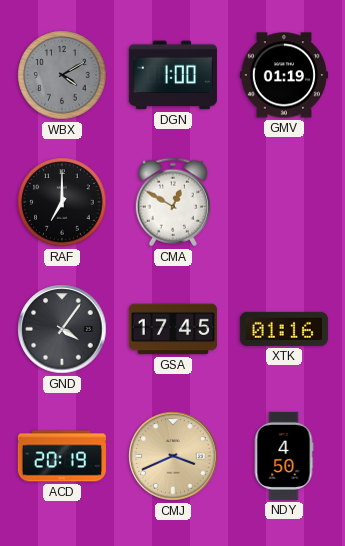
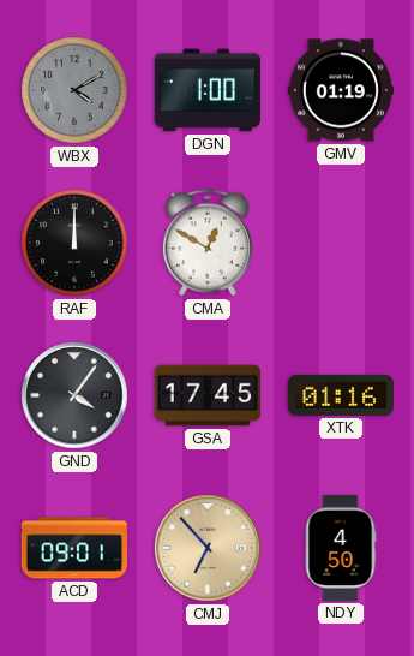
RAF: 7:00 -> 12:00 (74, 243)
ACD: 20:19 -> 09:01 (74, 548)
CMJ: 3:41 -> 6:53 (208, 548)
